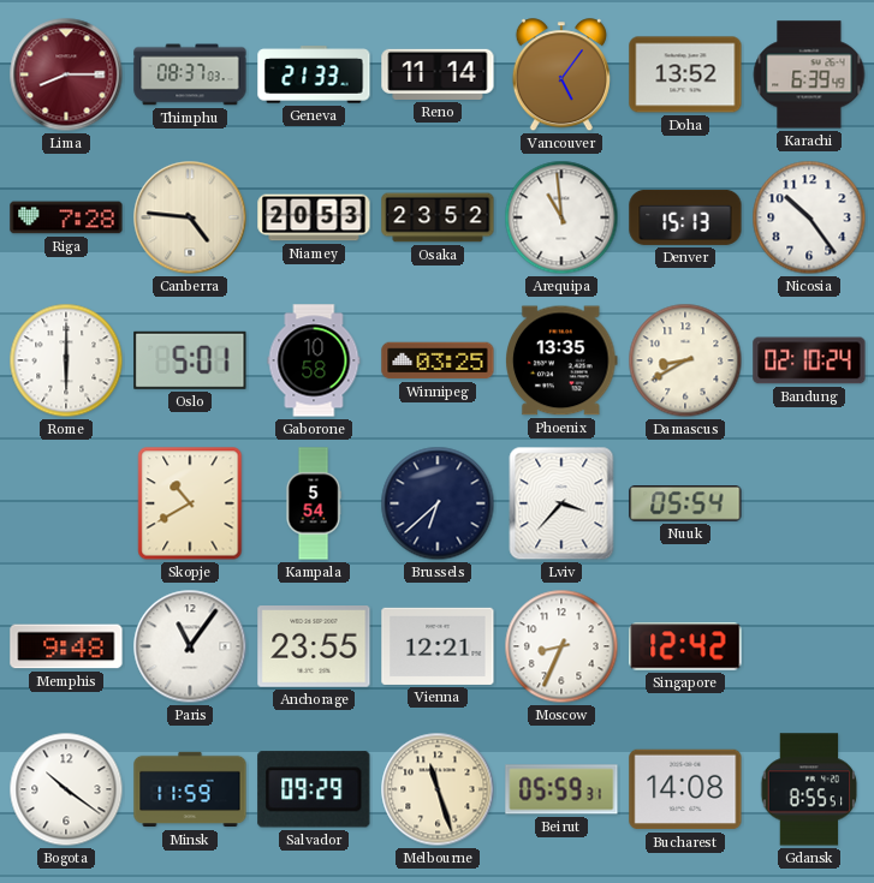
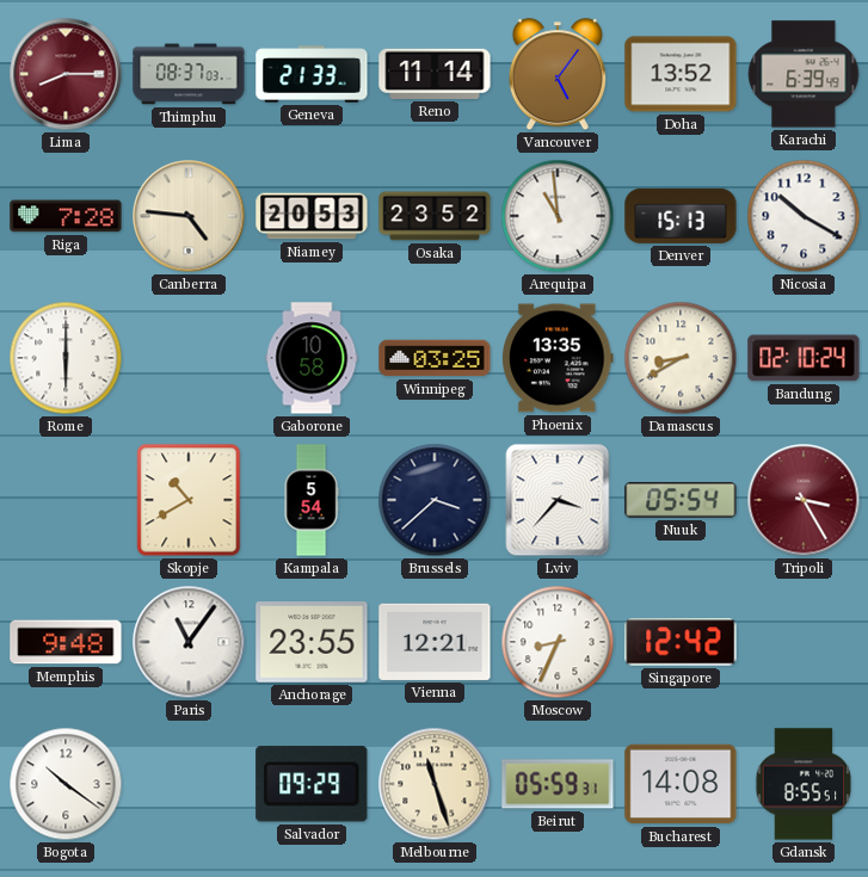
Nicosia: 10:24 -> 10:20 (804, 216)
Oslo: 5:01 -> none (190, 360)
Brussels: 6:38 -> 3:38 (435, 500)
Tripoli: none -> 3:25 (804, 500)
Minsk: 11:59 -> none (190, 789)
